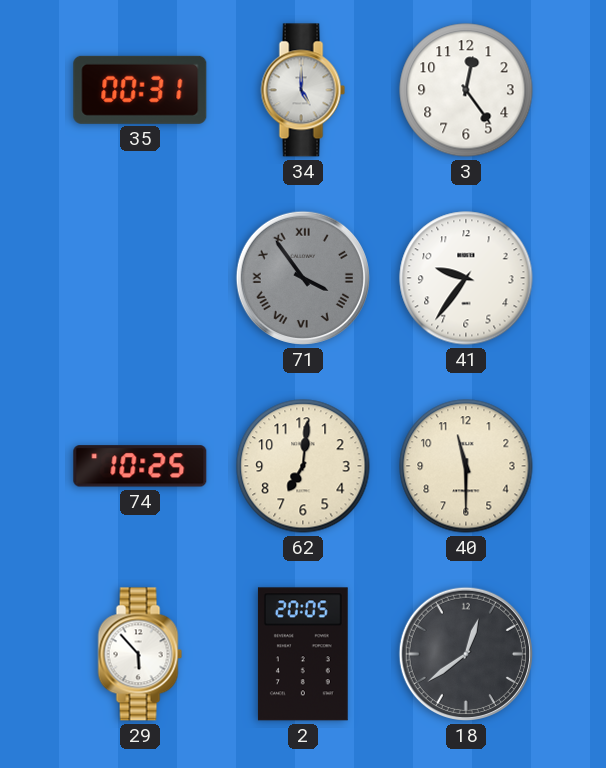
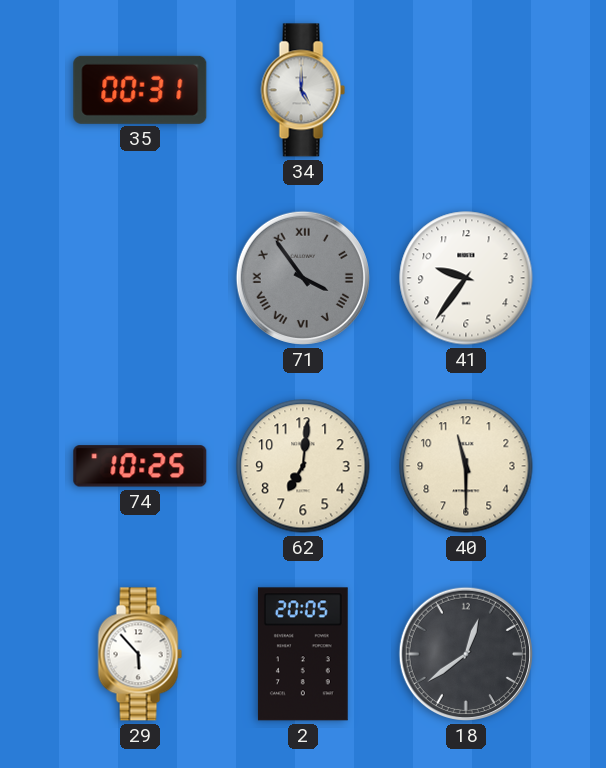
3: 12:24 -> none (466, 90)
